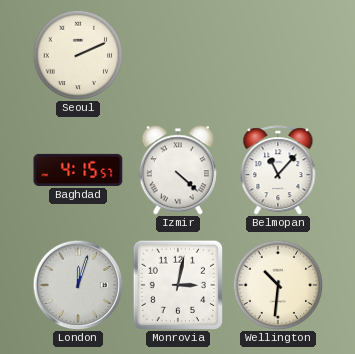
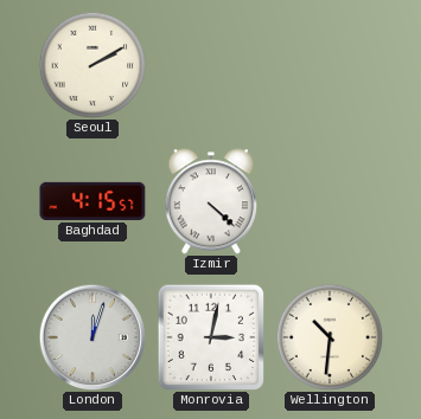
Seoul: 2:11 -> 2:10 (93, 65)
Belmopan: 11:07 -> none (278, 170)
